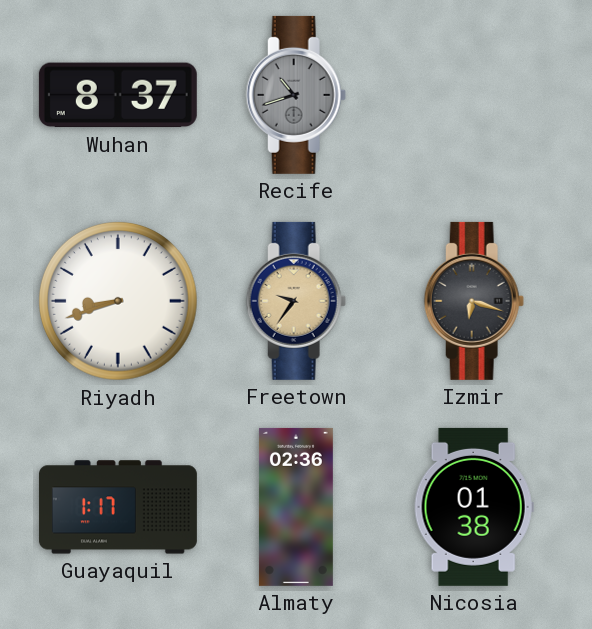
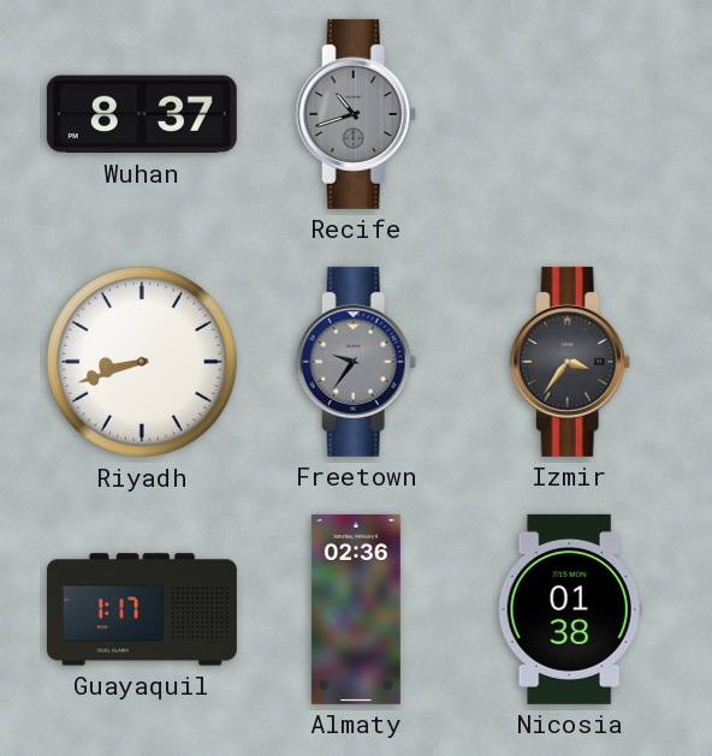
Freetown dial: champagne -> grey (356, 362)
Izmir: 6:18 -> 3:36 (570, 362)
